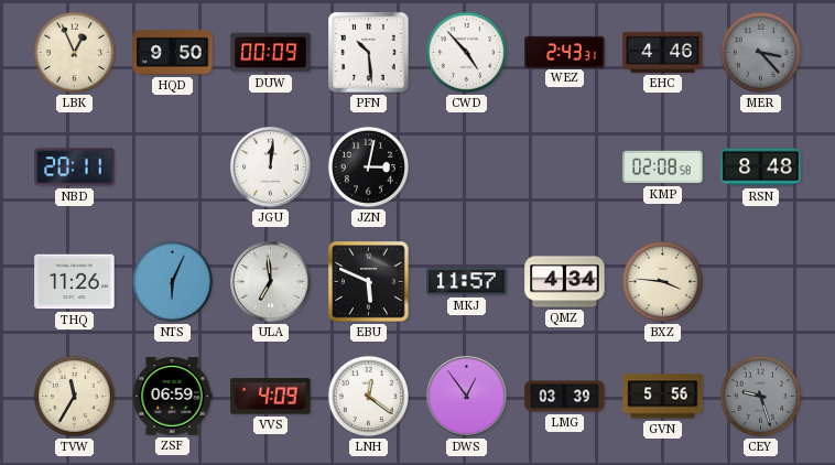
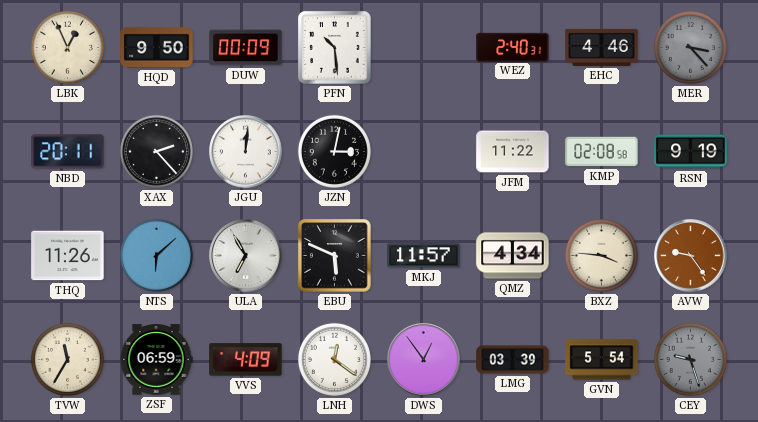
CWD: 4:53 -> none (466, 52)
WEZ: 2:43 -> 2:40 (513, 47)
XAX: none -> 2:23 (156, 151)
JFM: none -> 11:22 (513, 152)
RSN: 8:48 -> 9:19 (691, 152)
NTS: 6:04 -> 6:08 (156, 255)
ULA: 6:59 -> 6:55 (246, 256)
AVW: none -> 9:24 (691, 256)
GVN: 5:56 -> 5:54 (602, 360)
